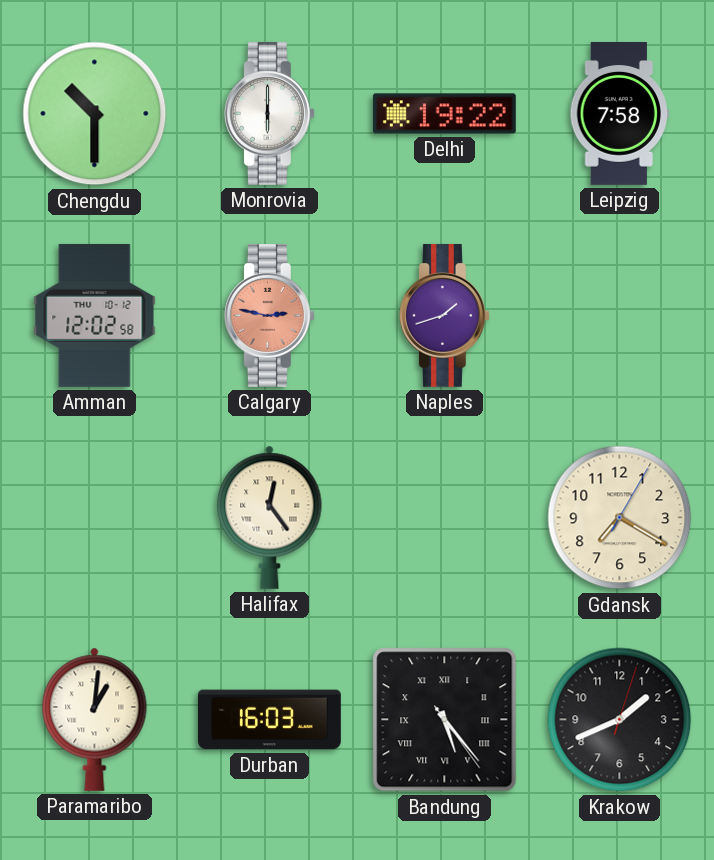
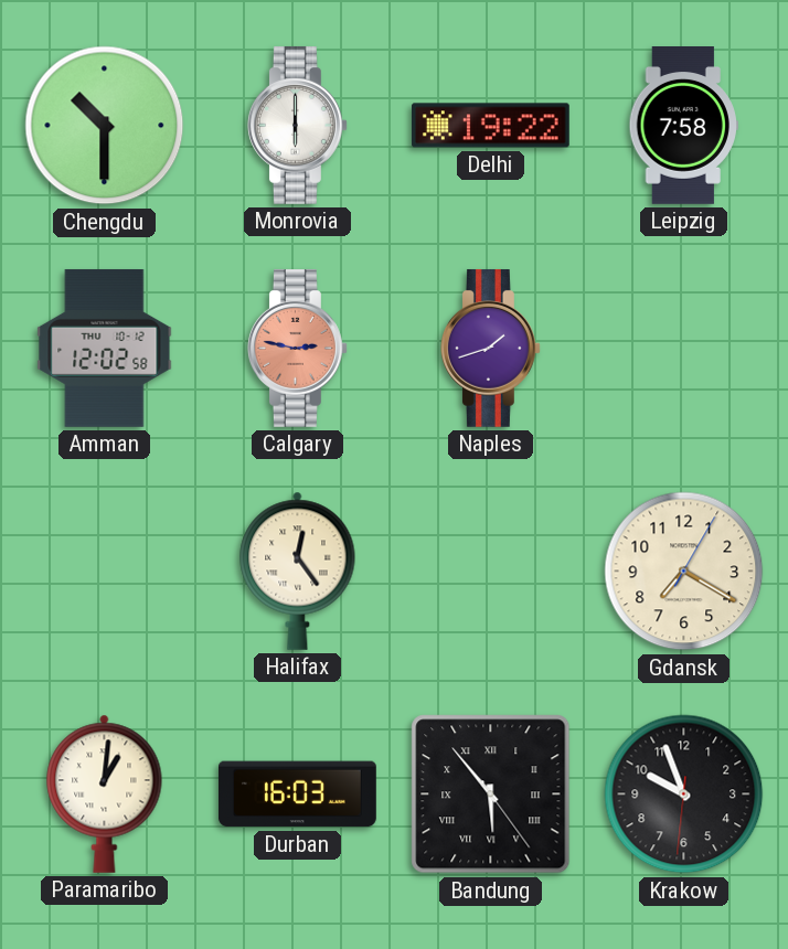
Bandung: 5:23 -> 5:53 (491, 795)
Krakow: 1:41 -> 9:56 (684, 795)
